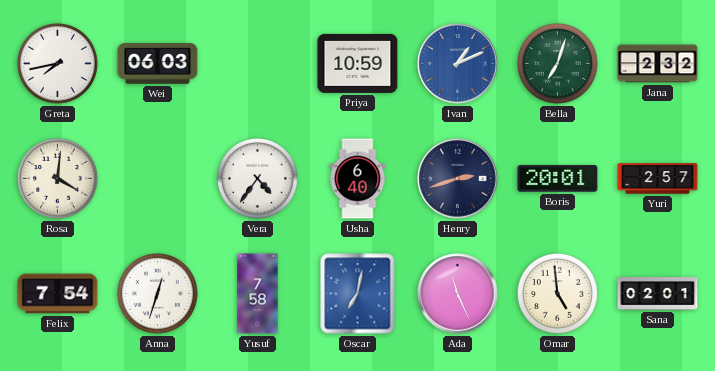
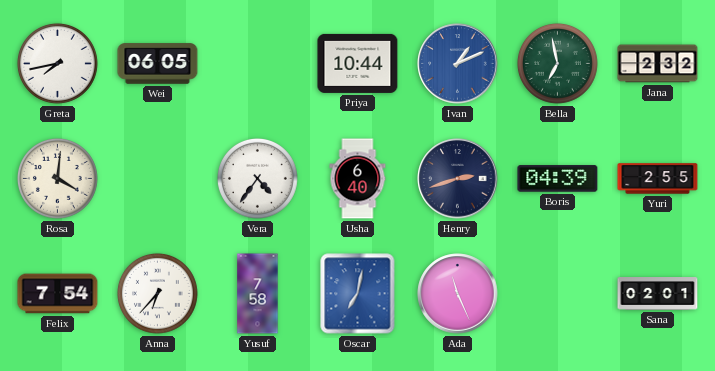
Wei: 06:03 -> 06:05 (158, 64)
Priya: 10:59 -> 10:44 (358, 63)
Bella: 7:03 -> 6:58 (557, 63)
Boris: 20:01 -> 04:39 (558, 179)
Yuri: 2:57 -> 2:55 (658, 179)
Anna: 12:33 -> 6:37 (157, 293)
Omar: 4:59 -> none (557, 293)
